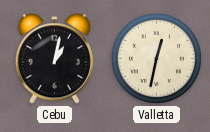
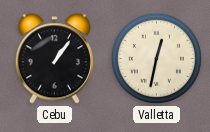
Cebu: 1:02 -> 1:06 (54, 59)
